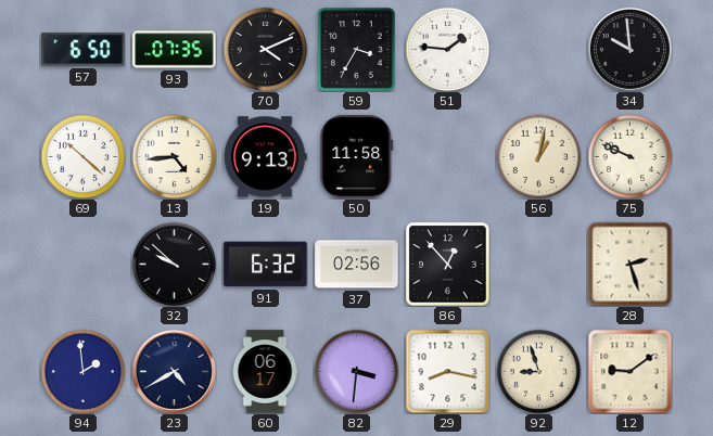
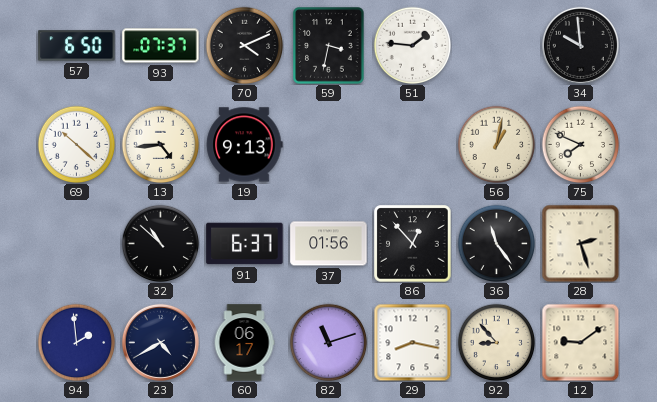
93: 07:35 -> 07:37 (161, 46)
59: 3:35 -> 3:32 (329, 46)
50: 11:58 -> none (357, 157)
75: 9:49 -> 7:49 (580, 144)
32: 9:52 -> 10:52 (160, 243)
91: 6:32 -> 6:37 (245, 244)
37: 02:56 -> 01:56 (329, 244)
36: none -> 11:24 (496, 243)
82: 3:31 -> 11:12 (328, 342)
92: 8:57 -> 8:53 (496, 342)
